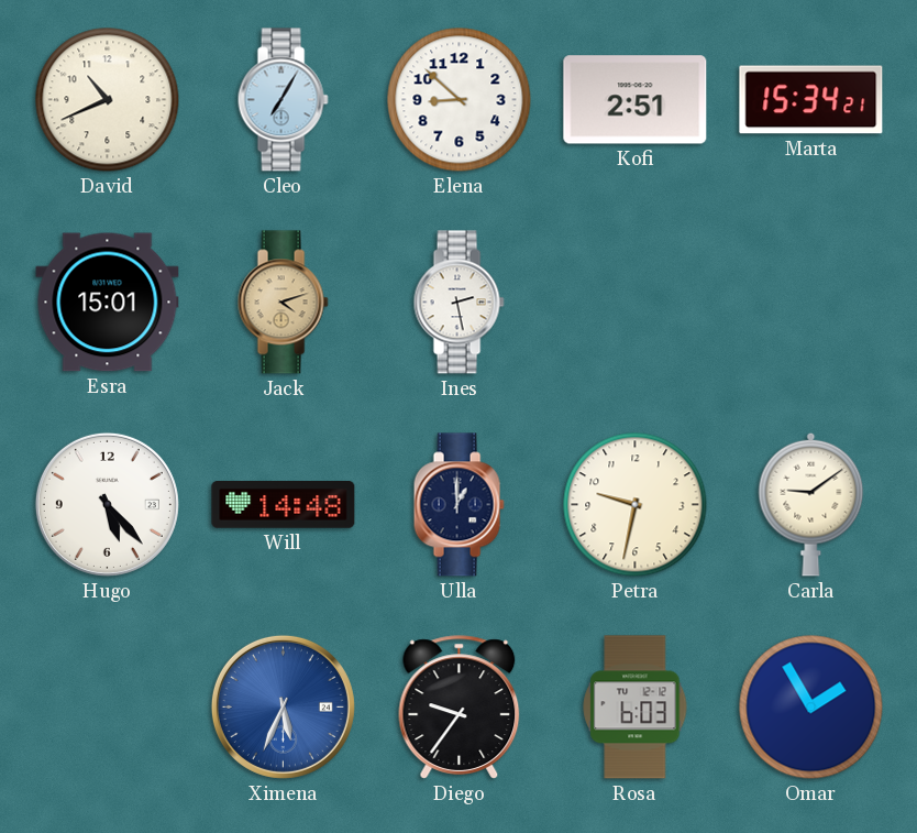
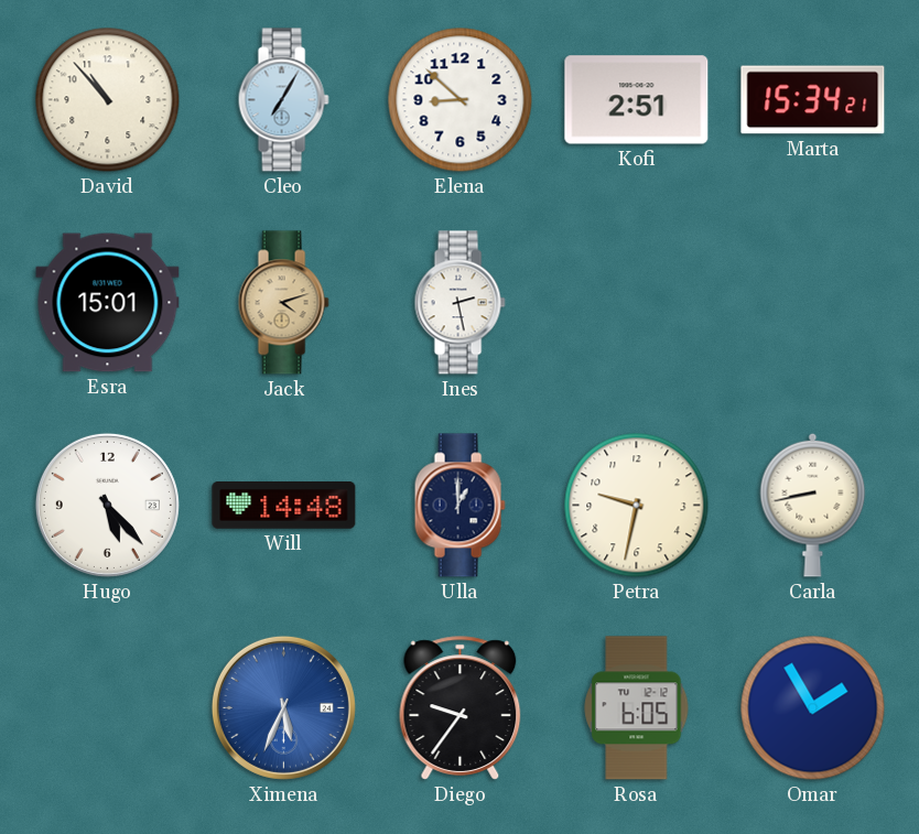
David: 10:41 -> 10:53 (108, 100)
Carla: 9:09 -> 8:43 (813, 505)
Rosa: 6:03 -> 6:05 (637, 708)
